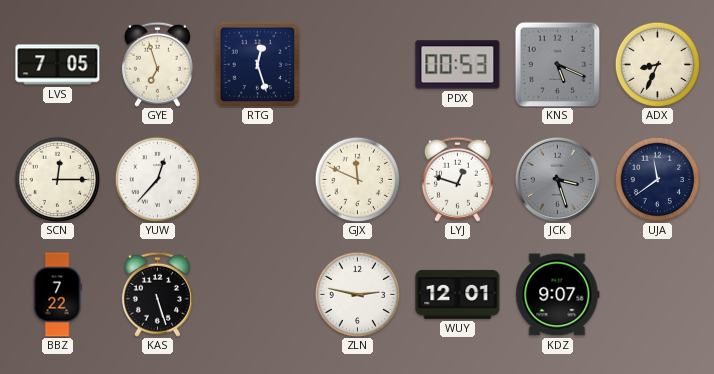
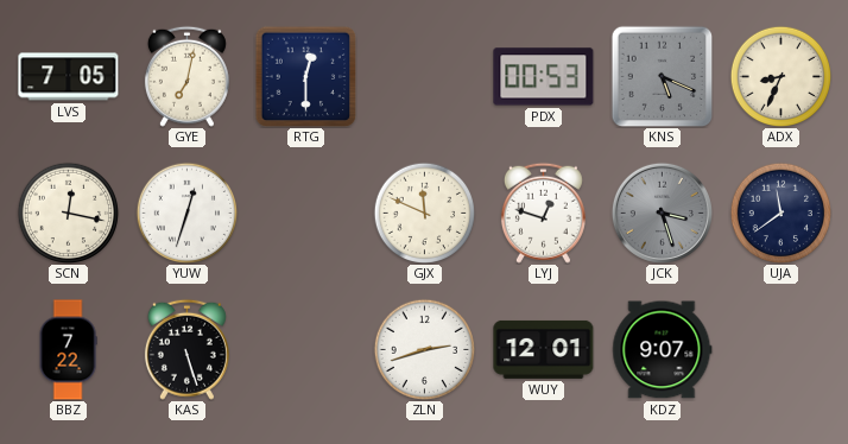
GYE: 6:57 -> 7:02 (186, 76)
RTG: 12:27 -> 12:30 (305, 76)
SCN: 12:15 -> 12:17 (68, 213)
YUW: 12:37 -> 12:33 (186, 213)
ZLN: 2:47 -> 2:42 (424, 349)
